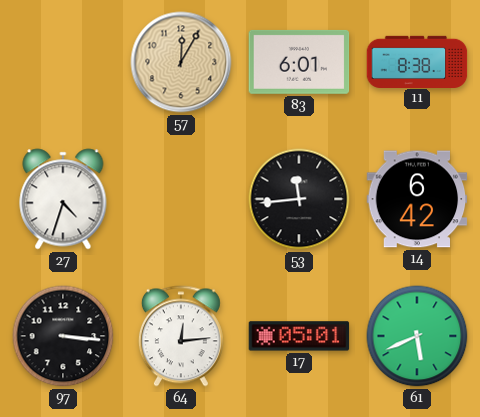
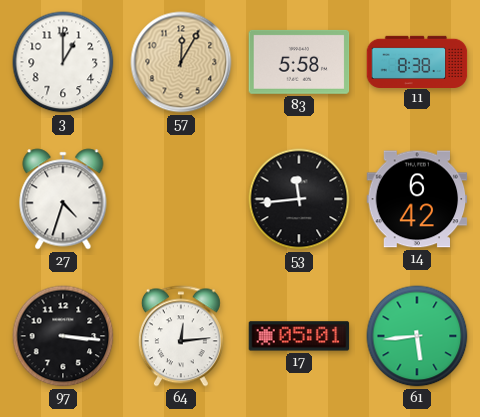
3: none -> 1:00 (63, 62)
83: 6:01 -> 5:58 (299, 62)
61: 5:41 -> 5:44 (417, 336)
